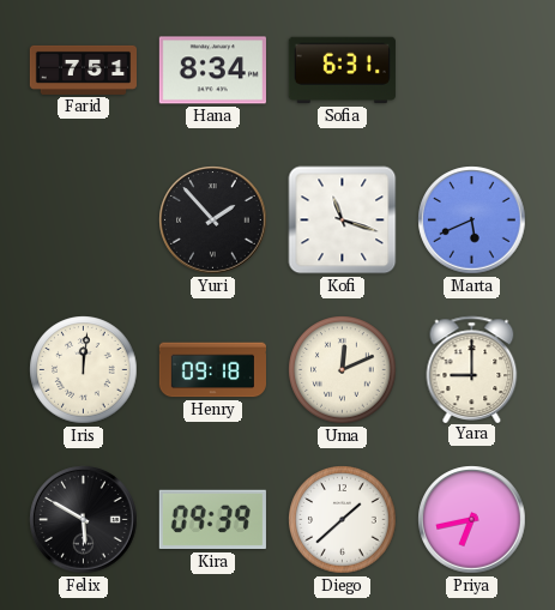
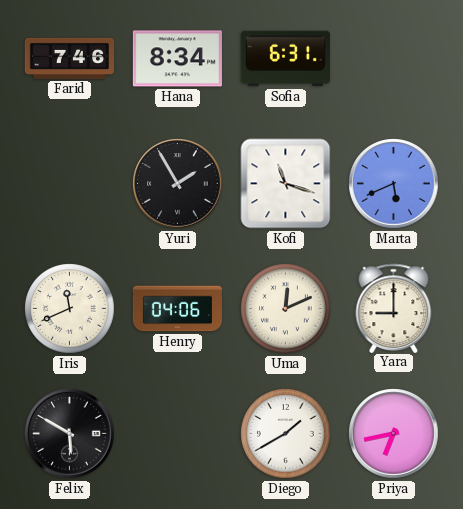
Farid: 7:51 -> 7:46 (70, 58)
Yuri: 1:53 -> 1:55 (178, 184)
Iris: 12:01 -> 11:41 (70, 309)
Henry: 09:18 -> 04:06 (177, 309)
Kira: 09:39 -> none (212, 520)
Diego: 1:38 -> 1:40 (286, 434)
